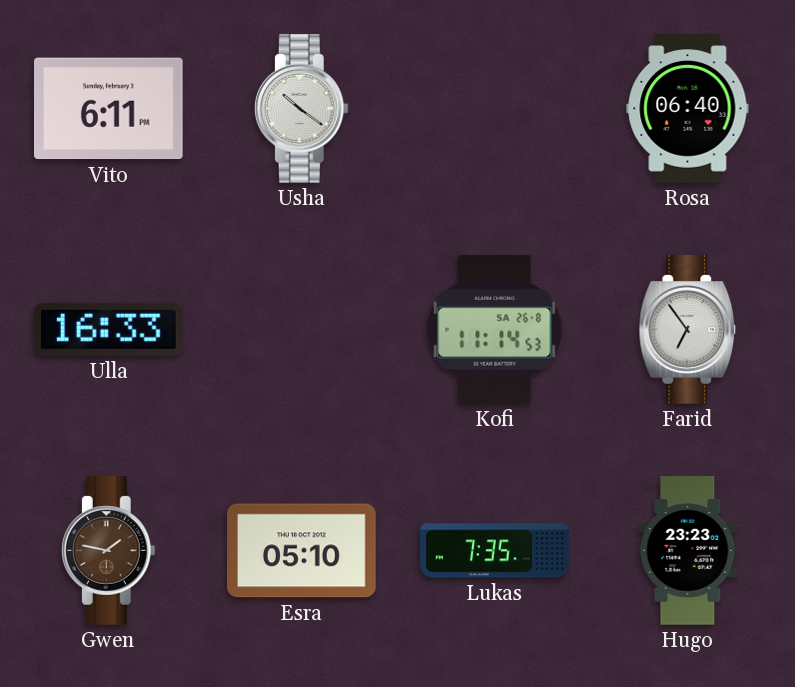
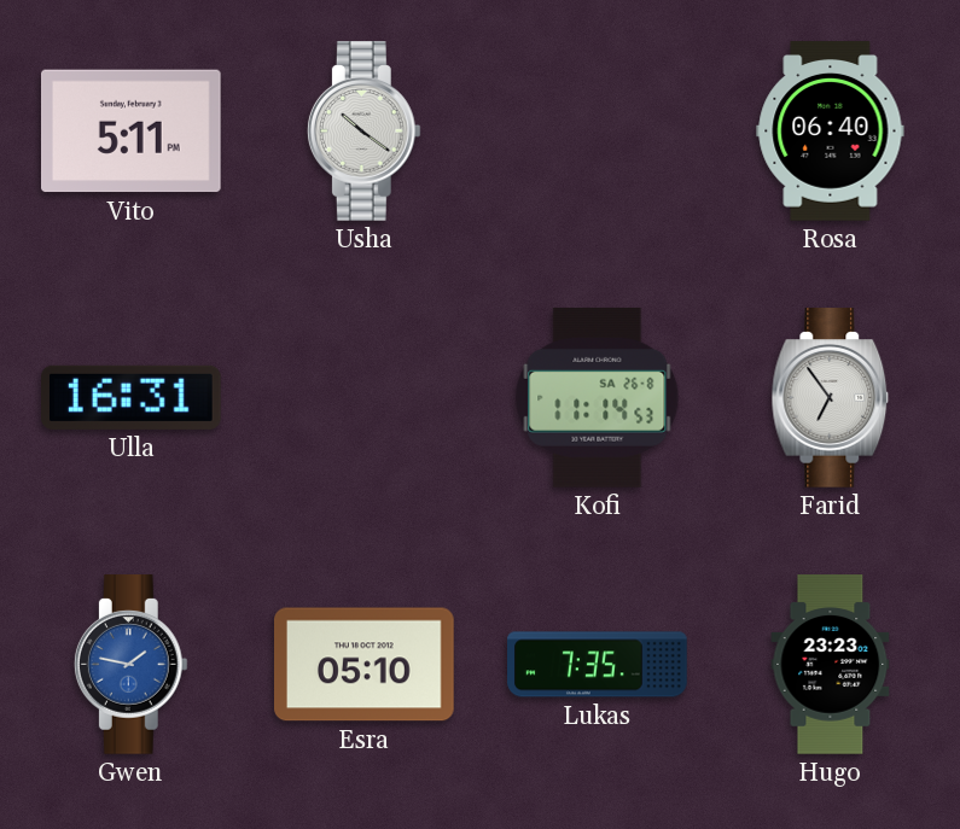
Vito: 6:11 -> 5:11 (132, 132)
Ulla: 16:33 -> 16:31 (132, 397)
Gwen dial: brown -> blue (130, 665)
